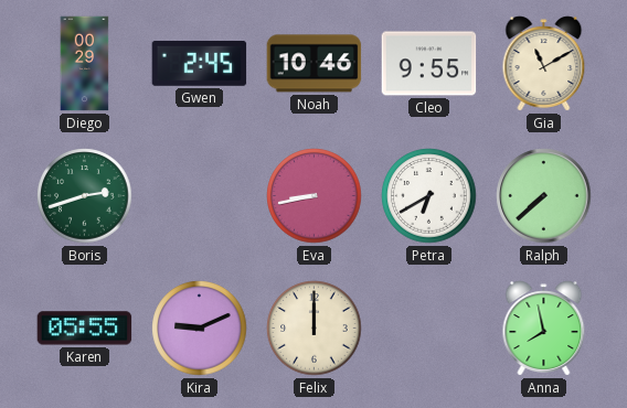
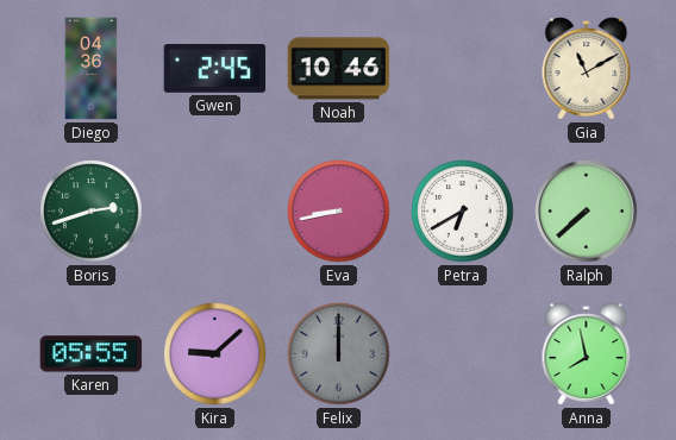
Diego: 00:29 -> 04:36 (92, 69)
Cleo: 9:55 -> none (429, 64)
Kira: 9:11 -> 9:08 (215, 354)
Felix dial: cream -> grey (339, 354)
